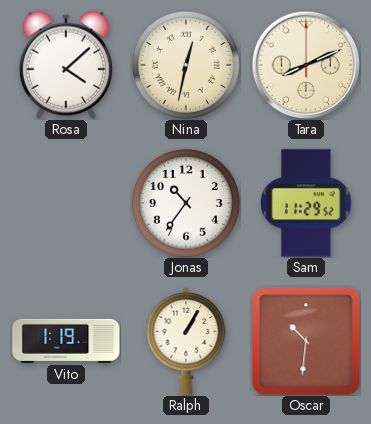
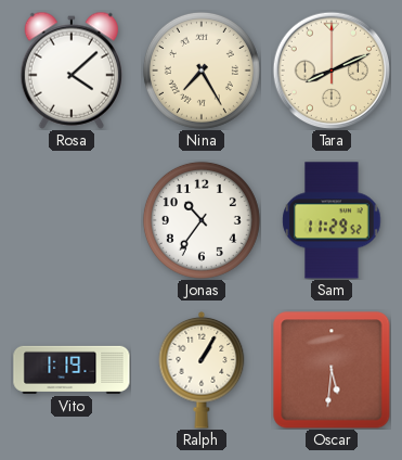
Nina: 12:32 -> 7:25 (202, 71)
Oscar: 10:31 -> 5:31 (332, 370)
